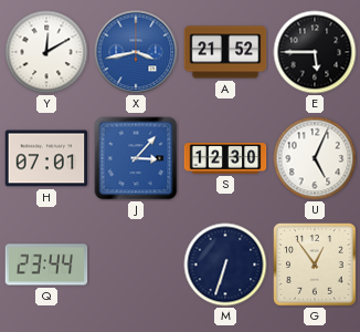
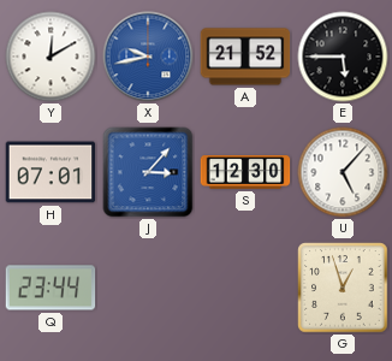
X: 3:43 -> 9:43 (148, 57)
U: 5:04 -> 5:07 (343, 172)
M: 6:33 -> none (225, 264)
G: 12:54 -> 12:57 (343, 288)
